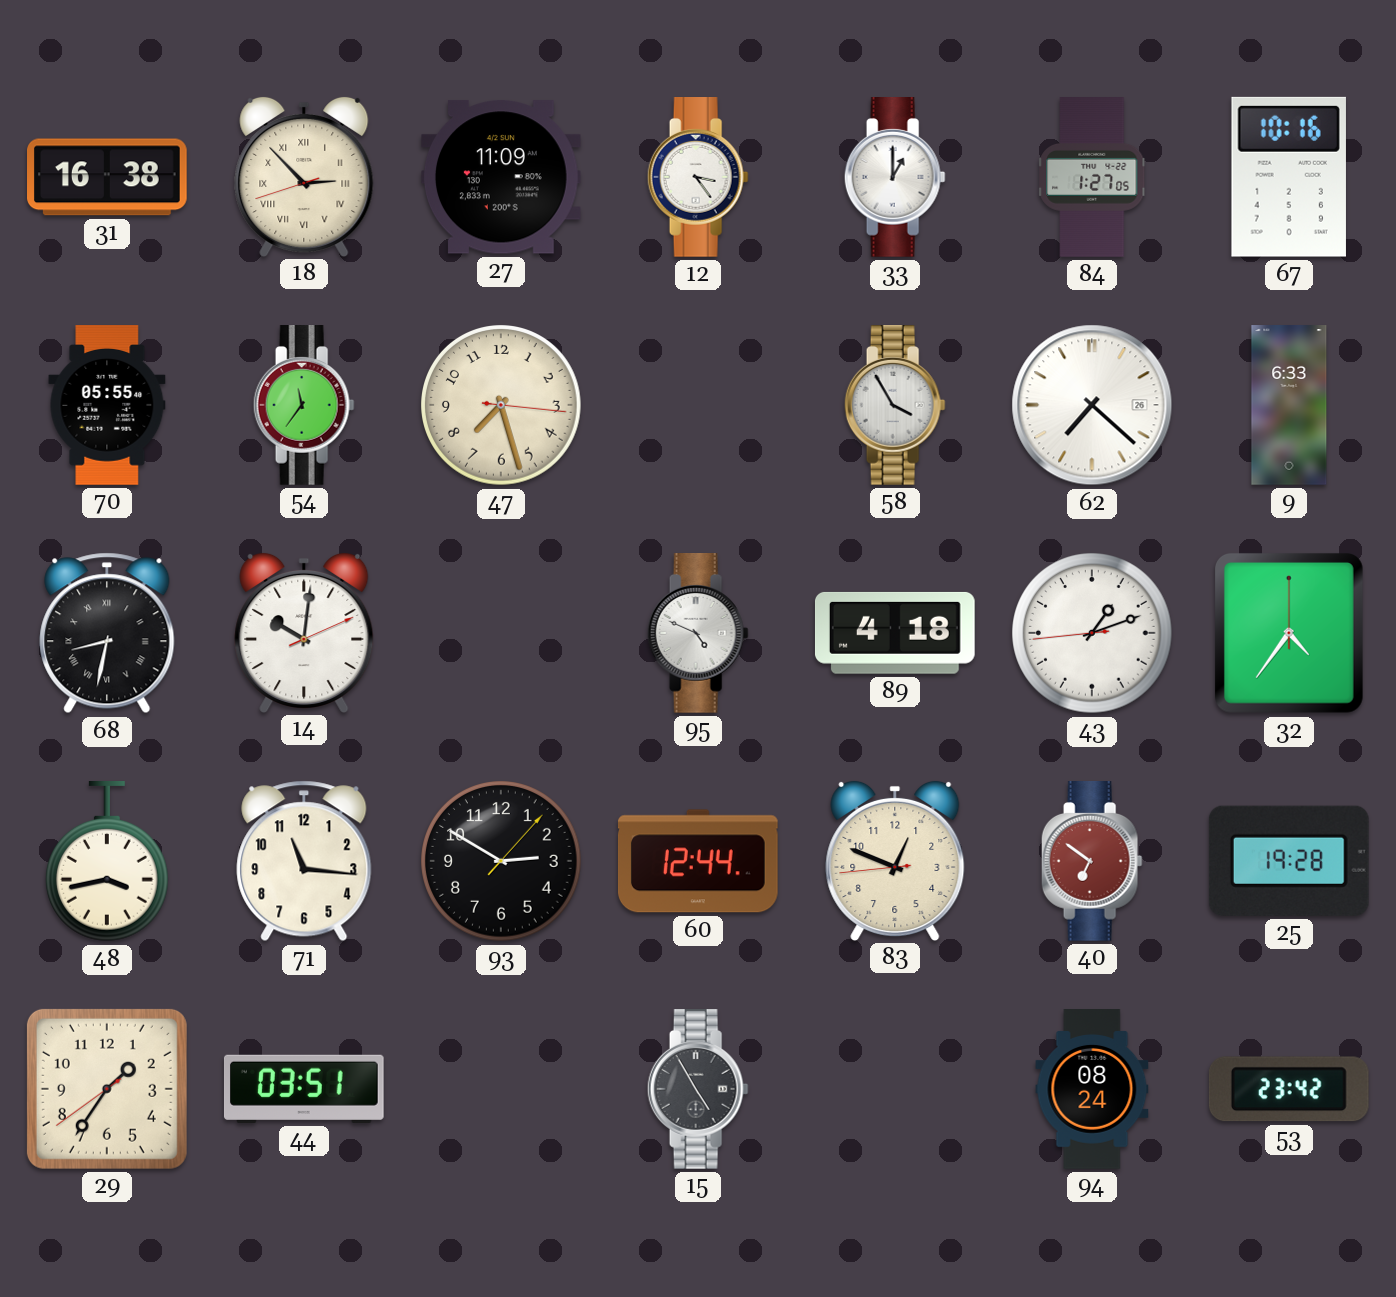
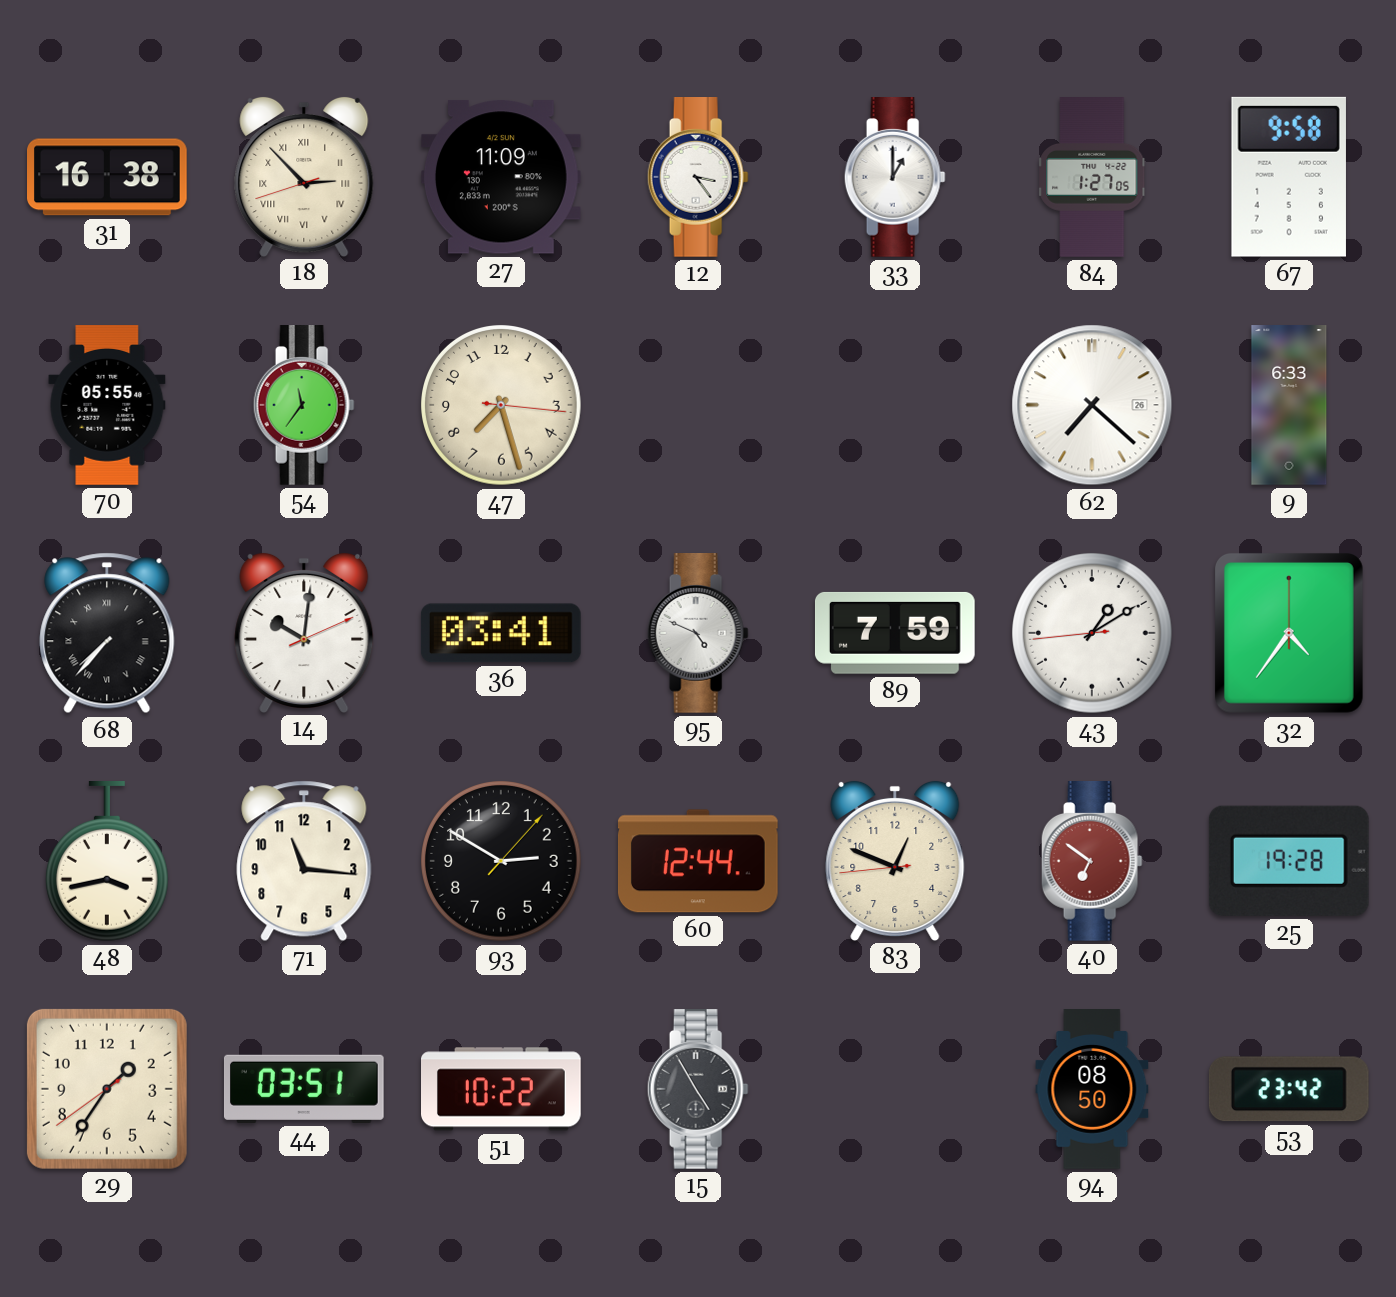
67: 10:16 -> 9:58 (1289, 177)
58: 3:55 -> none (895, 406)
68: 8:32 -> 7:37 (107, 633)
36: none -> 03:41 (501, 633)
89: 4:18 -> 7:59 (895, 633)
43: 1:11 -> 1:09 (1093, 634)
51: none -> 10:22 (502, 1089)
94: 08:24 -> 08:50 (1092, 1089)
